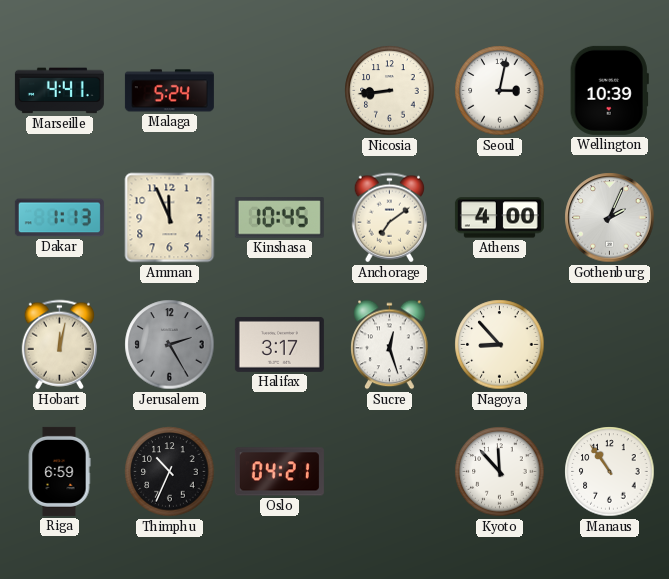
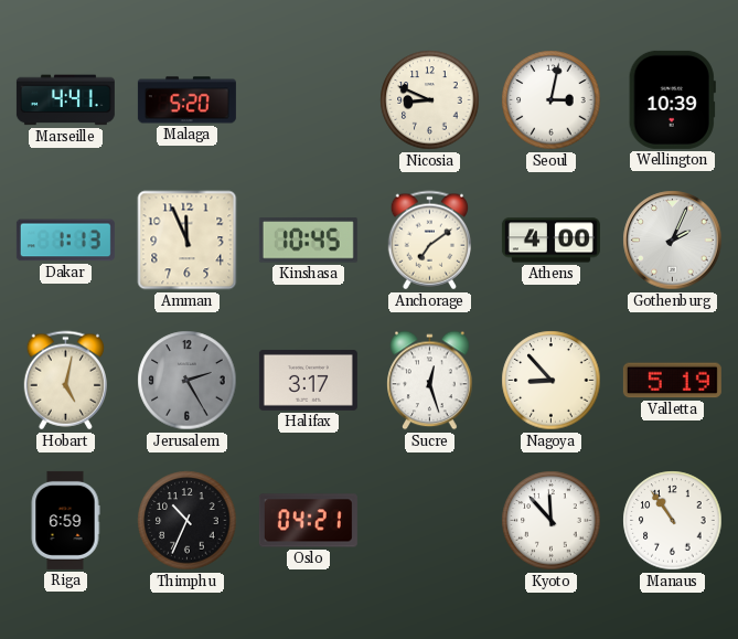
Malaga: 5:24 -> 5:20 (186, 100)
Nicosia: 8:44 -> 8:49 (430, 100)
Hobart: 12:02 -> 5:02 (65, 381)
Valletta: none -> 5:19 (672, 381)
